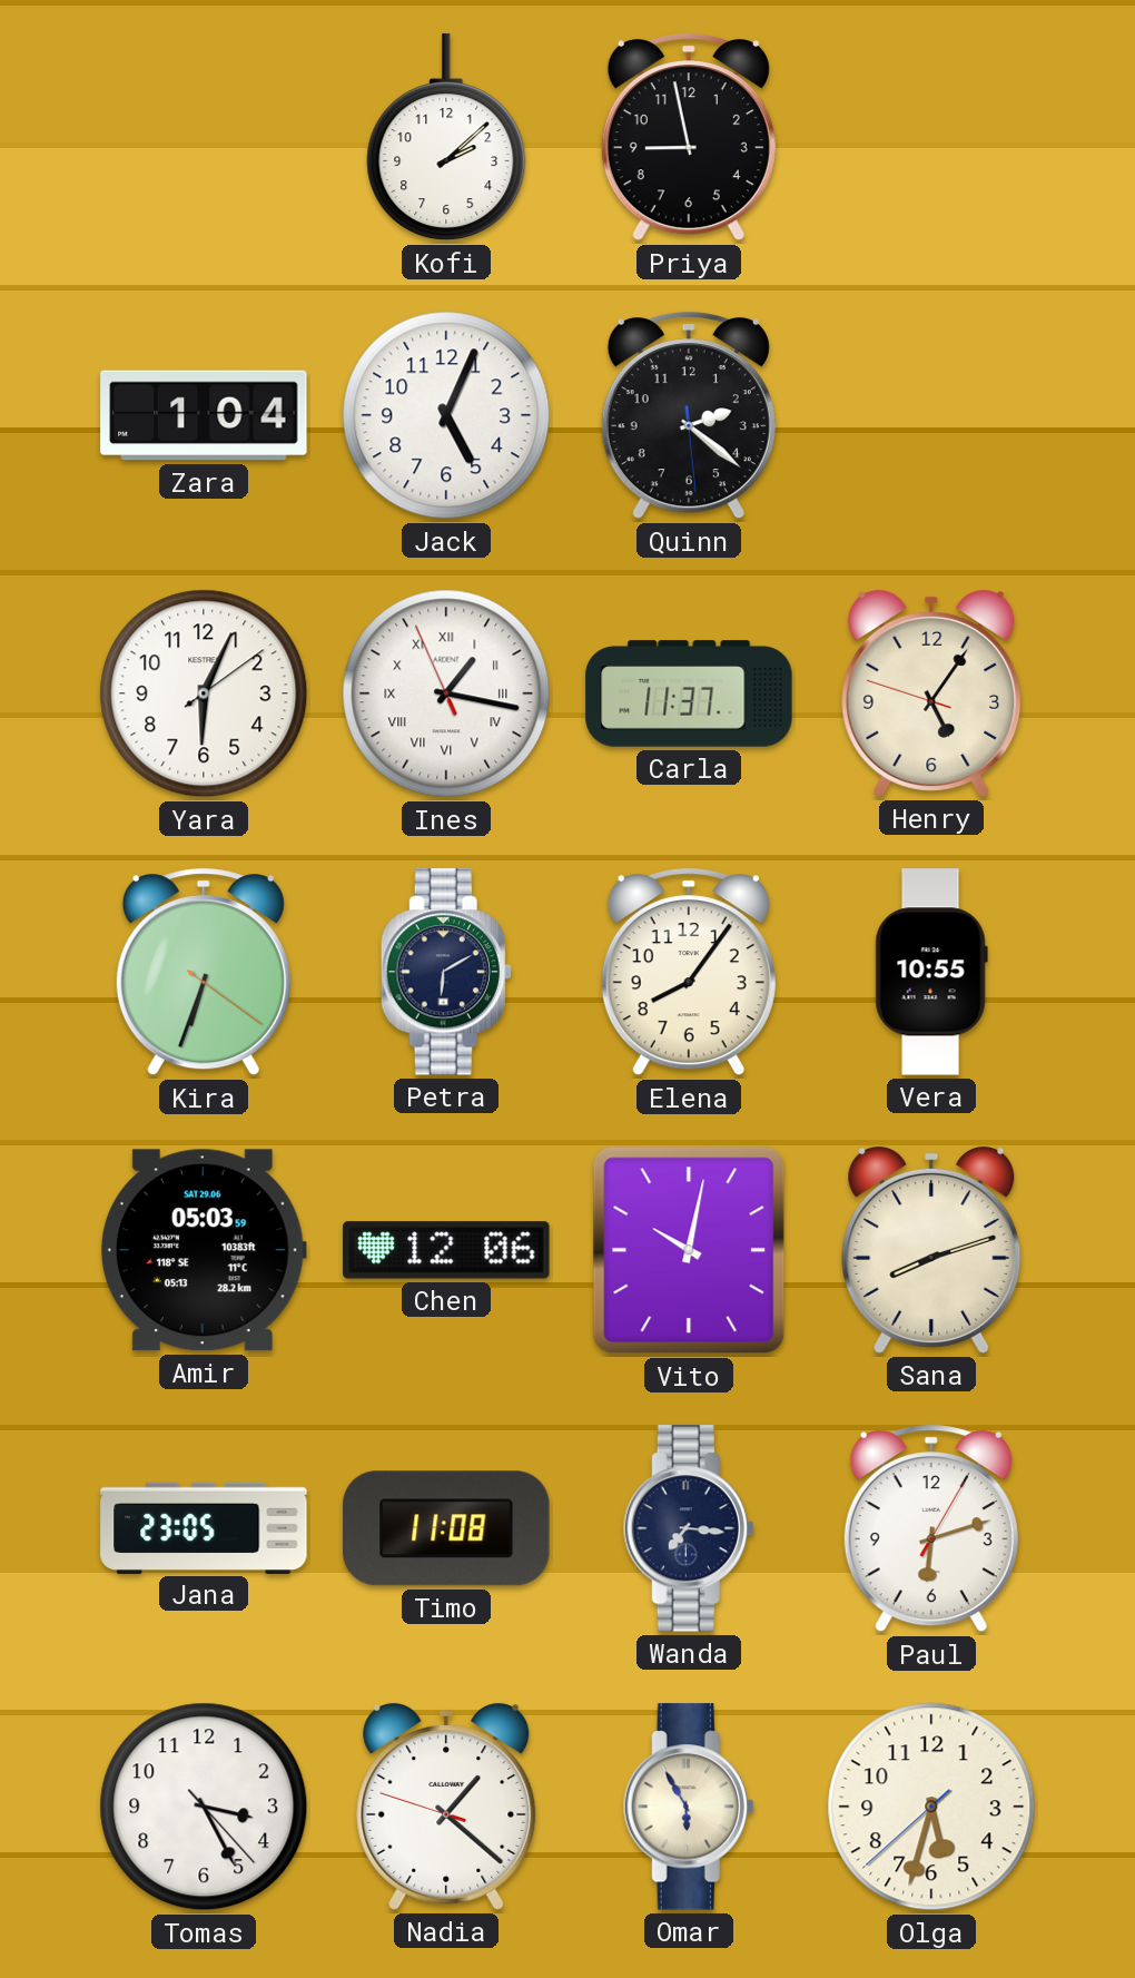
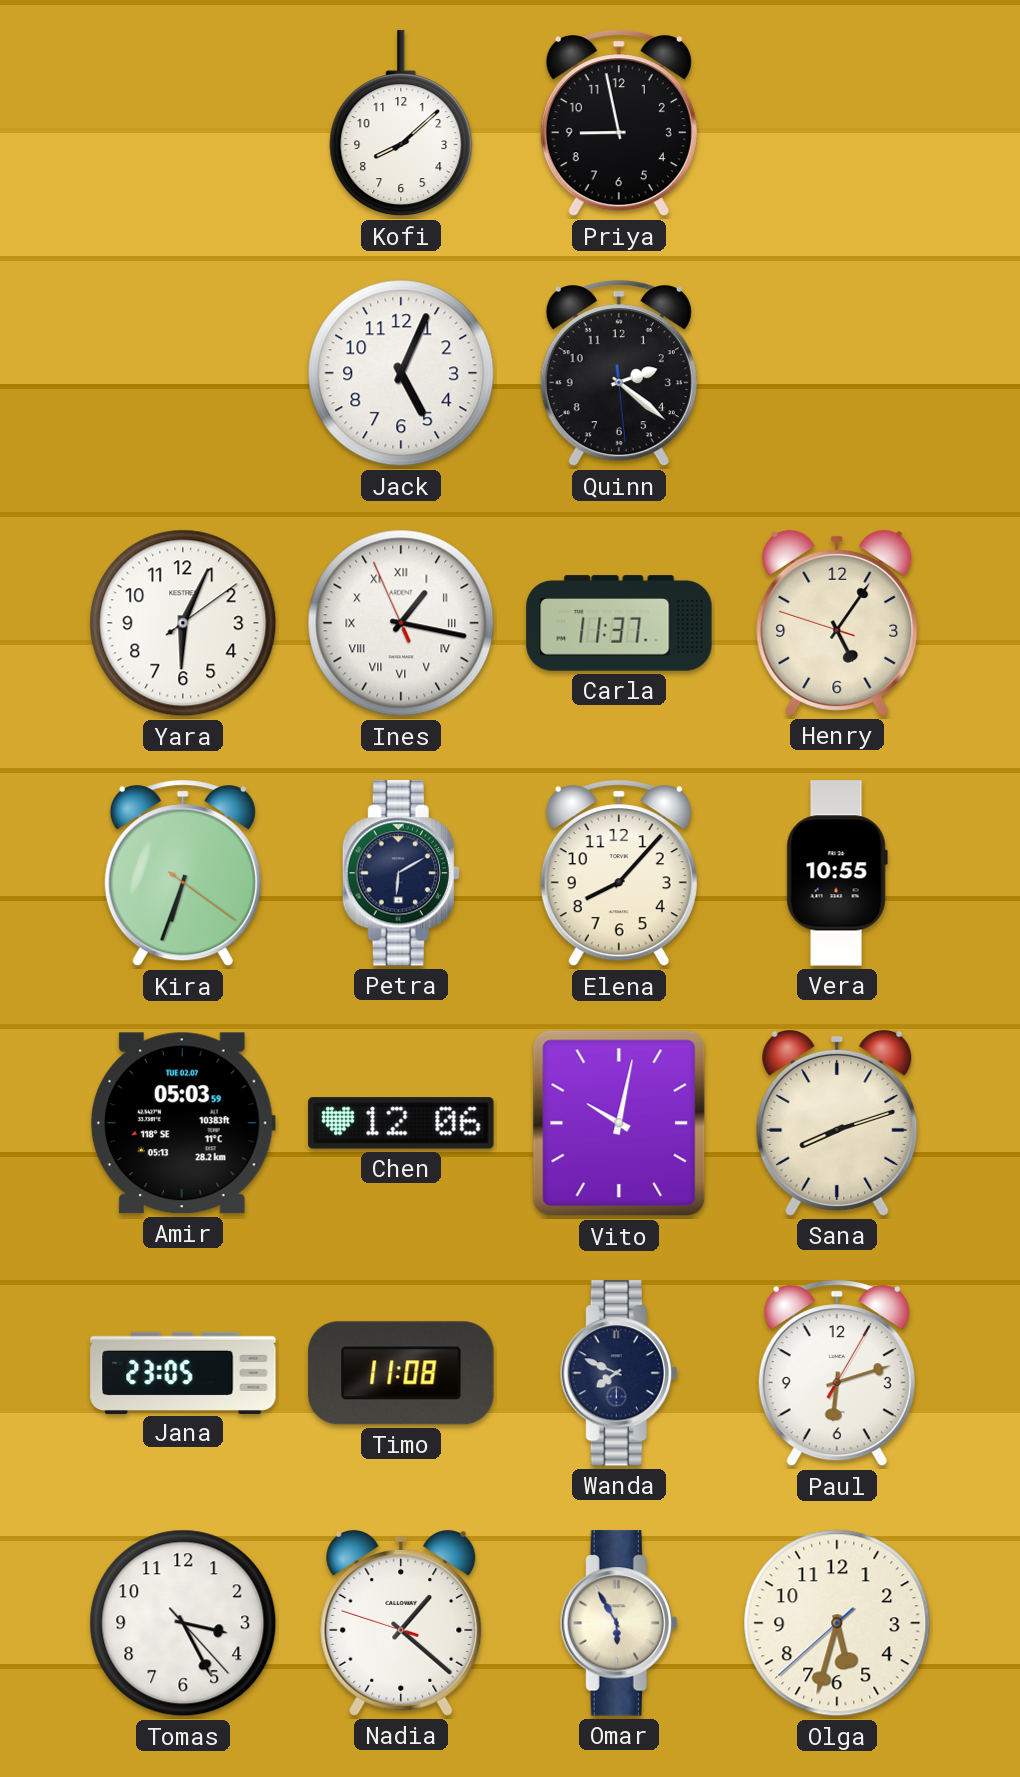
Kofi: 2:08 -> 8:08 (401, 124)
Zara: 1:04 -> none (204, 415)
Elena: 8:06 -> 8:07 (619, 873)
Amir date: SAT 29.06 -> TUE 02.07 (183, 1123)
Wanda: 7:16 -> 7:49 (619, 1373)
